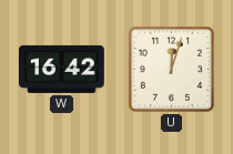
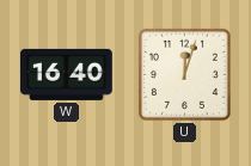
W: 16:42 -> 16:40 (67, 74)
